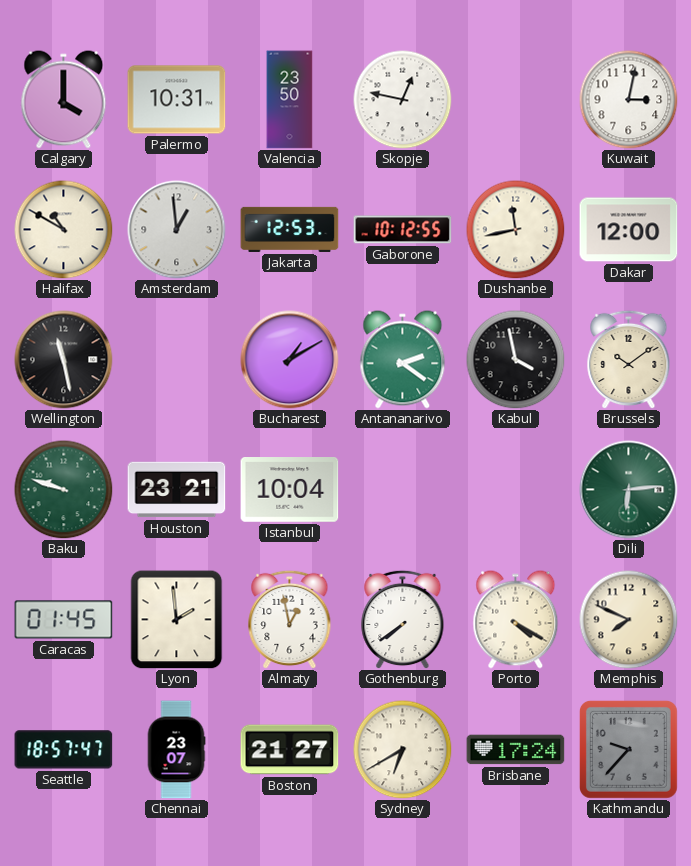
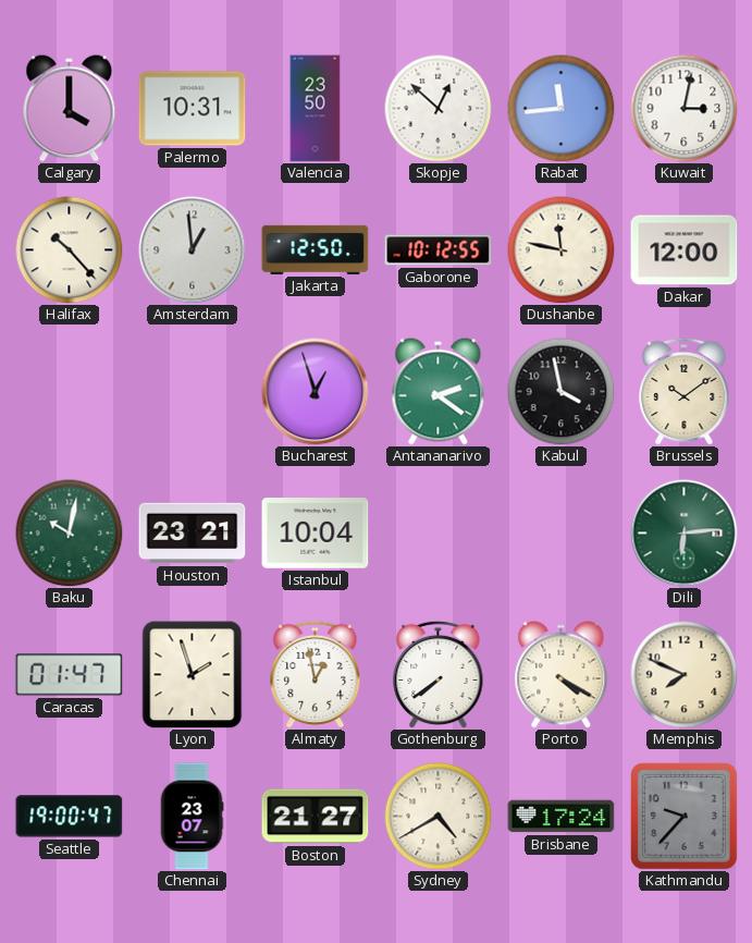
Skopje: 12:47 -> 12:52 (439, 109)
Rabat: none -> 11:44 (562, 109)
Halifax: 10:50 -> 10:23 (70, 250)
Jakarta: 12:53 -> 12:50 (316, 249)
Dushanbe: 11:43 -> 11:47 (562, 250)
Wellington: 11:28 -> none (64, 360)
Bucharest: 1:10 -> 12:57 (316, 392)
Baku: 9:48 -> 10:02 (70, 534)
Caracas: 01:45 -> 01:47 (70, 675)
Lyon: 1:59 -> 1:57 (193, 675)
Seattle: 18:57 -> 19:00 (70, 817)
Sydney: 6:40 -> 4:40 (439, 817)
